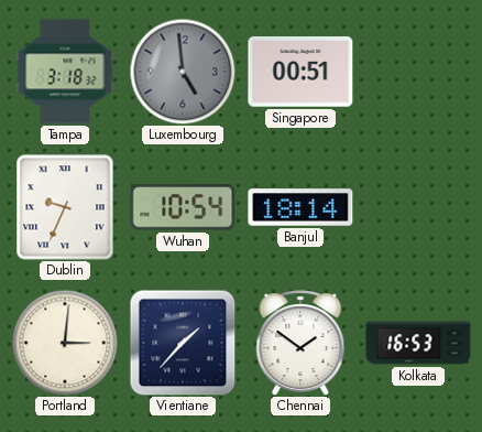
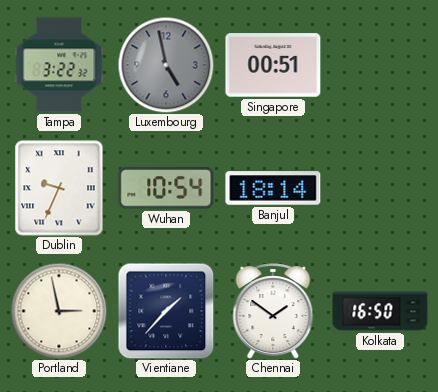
Tampa: 3:18 -> 3:22 (59, 65)
Luxembourg: 4:59 -> 4:58 (166, 65)
Portland: 3:01 -> 2:58 (59, 311)
Kolkata: 16:53 -> 16:50 (380, 311)
